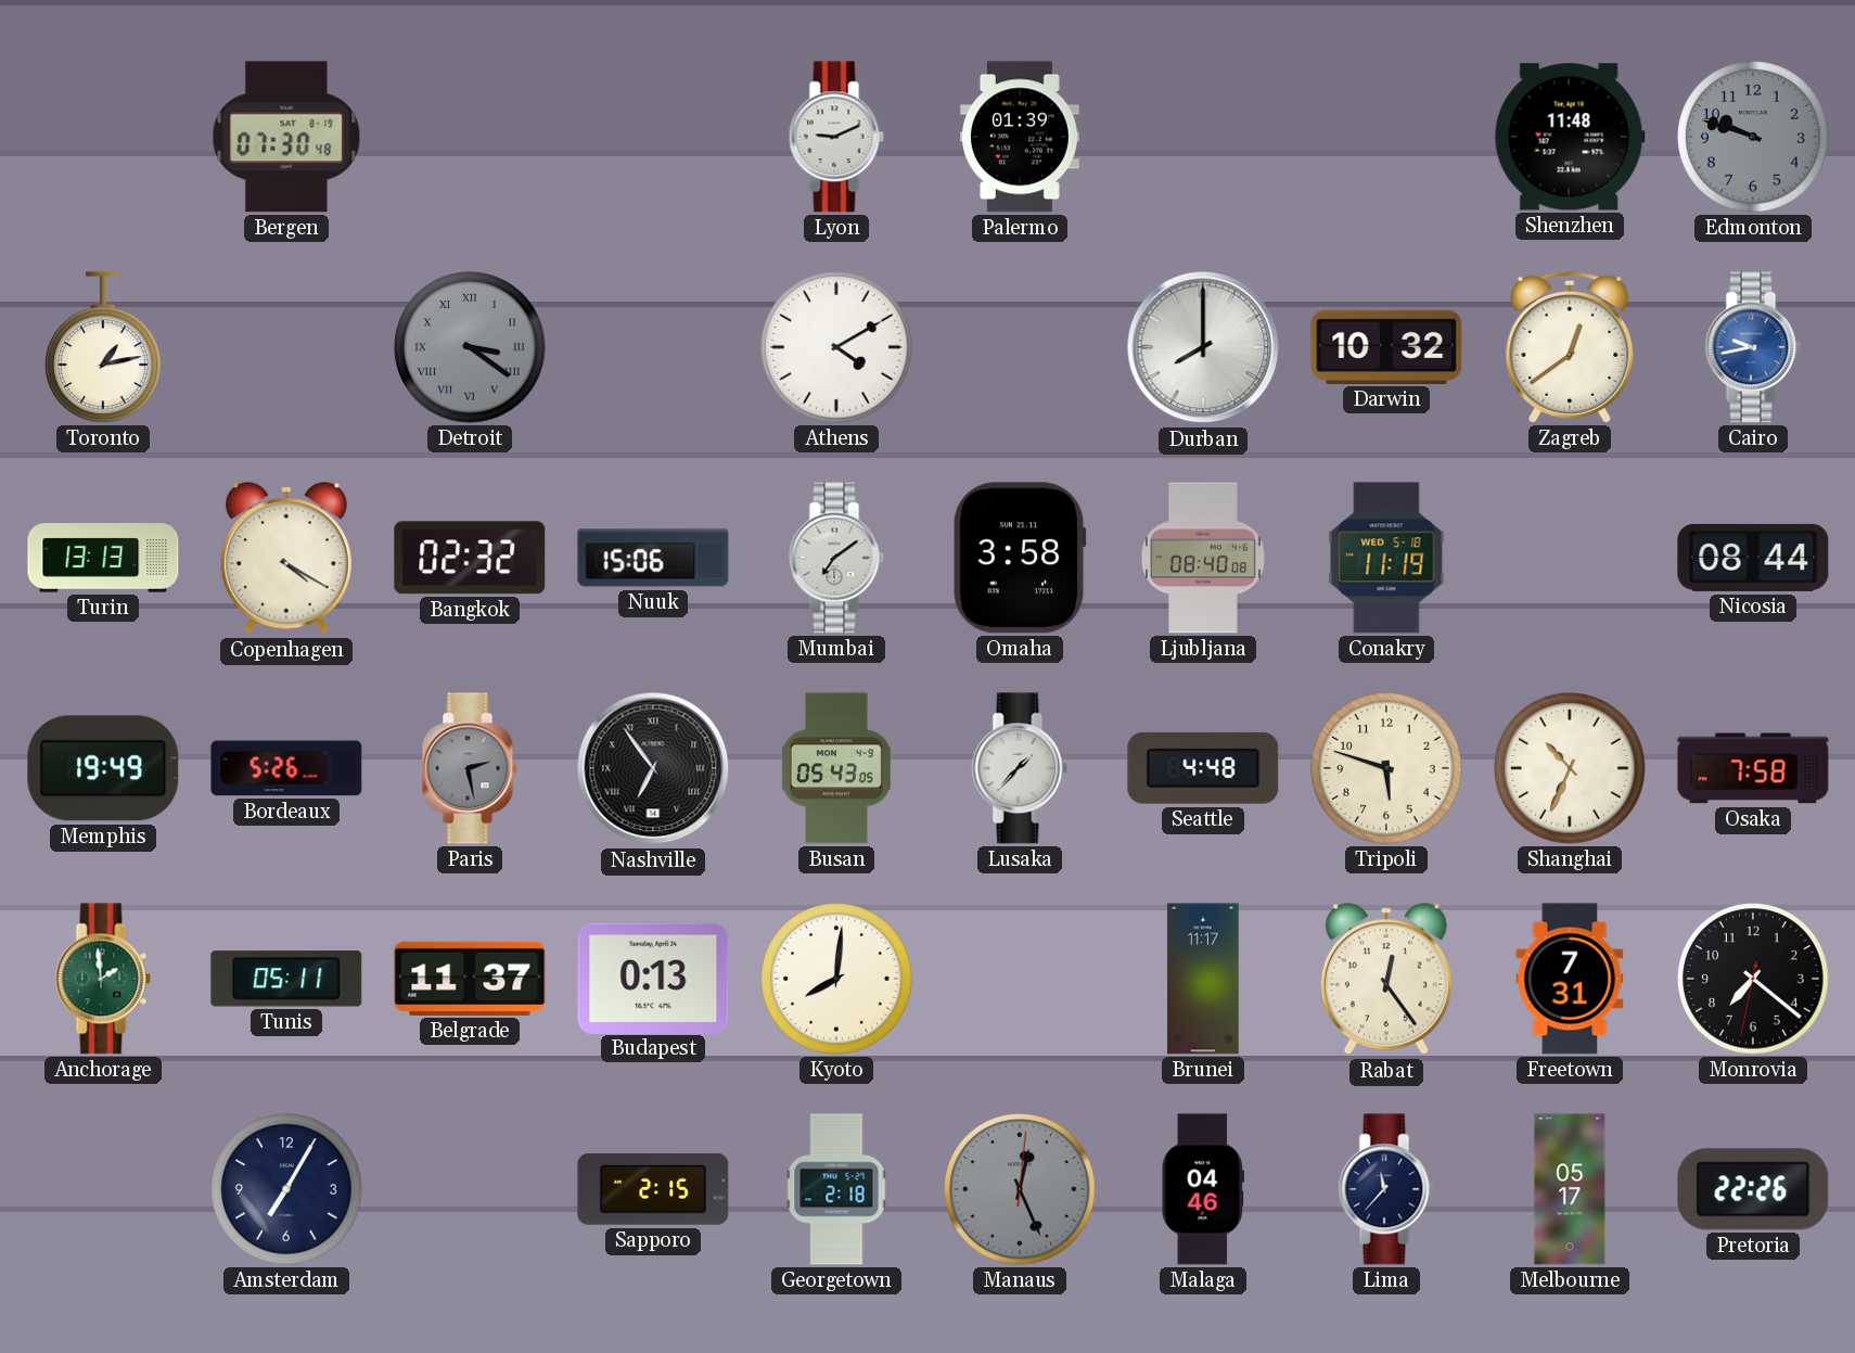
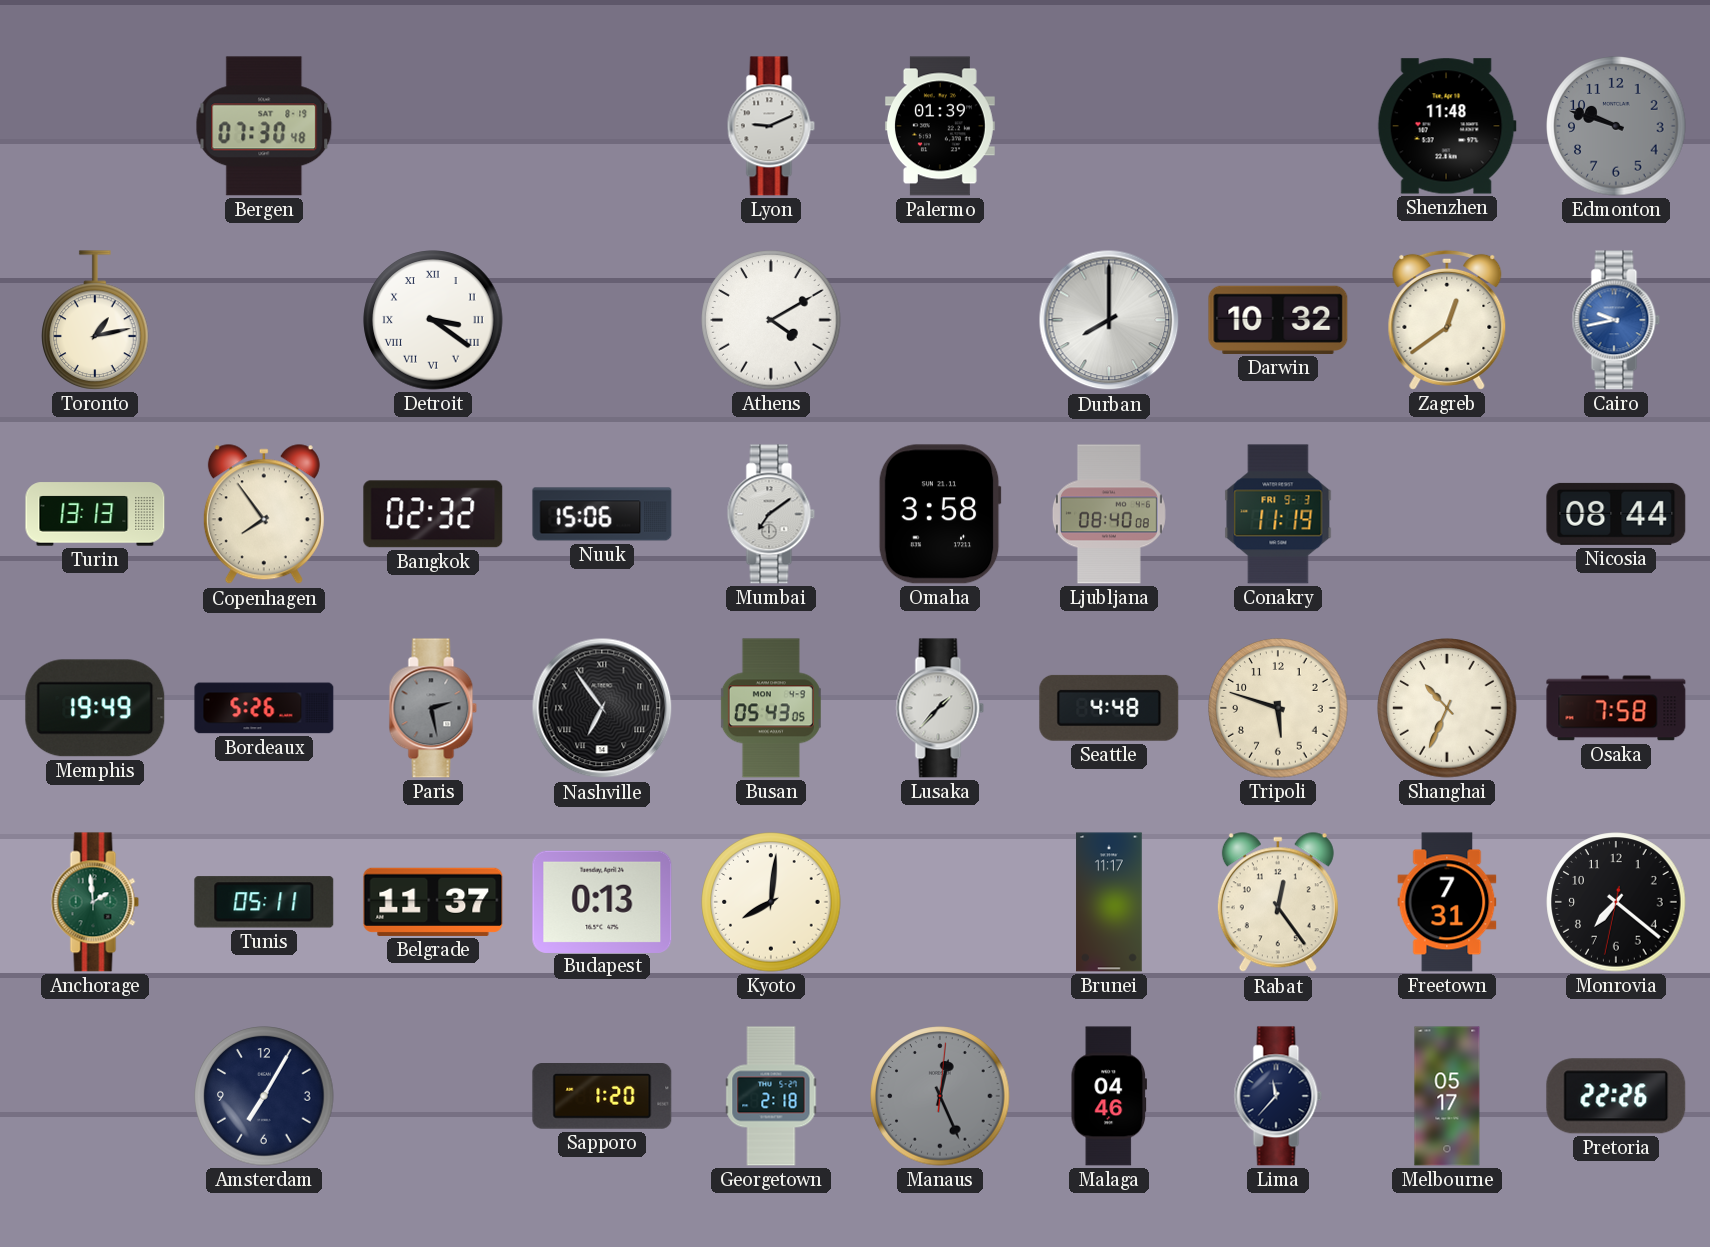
Detroit dial: grey -> white (433, 320)
Copenhagen: 4:20 -> 7:54 (264, 515)
Conakry date: WED 5-18 -> FRI 9-3 (1278, 514)
Sapporo: 2:15 -> 1:20 (602, 1097)
